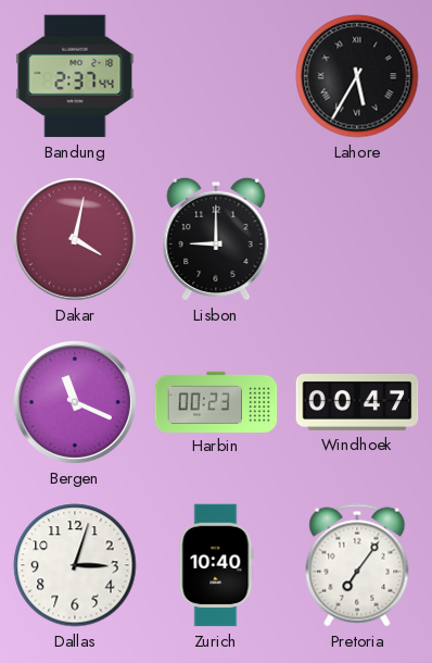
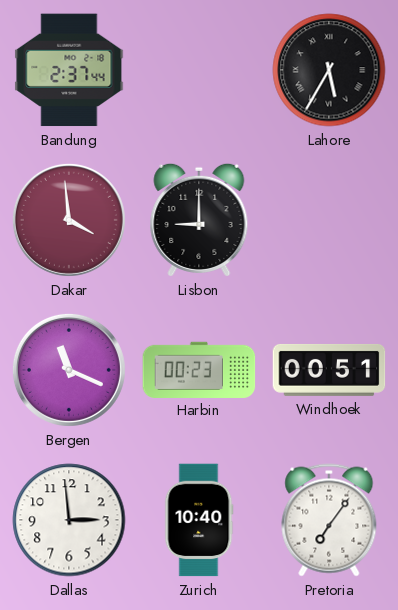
Dakar: 4:02 -> 3:59 (69, 220)
Windhoek: 00:47 -> 00:51 (329, 370)
Dallas: 3:03 -> 2:59 (69, 520)
